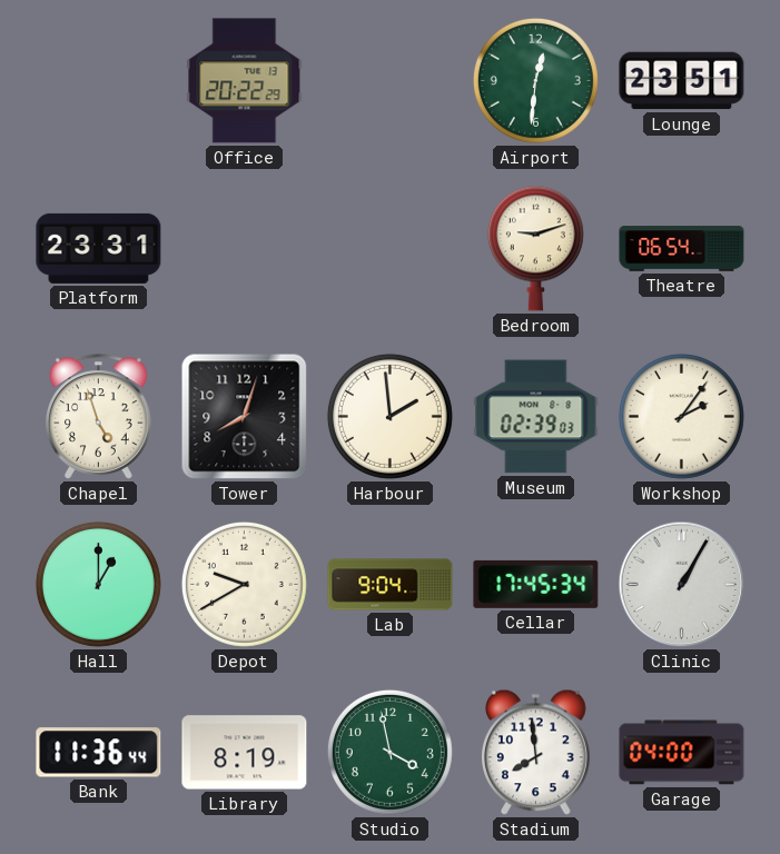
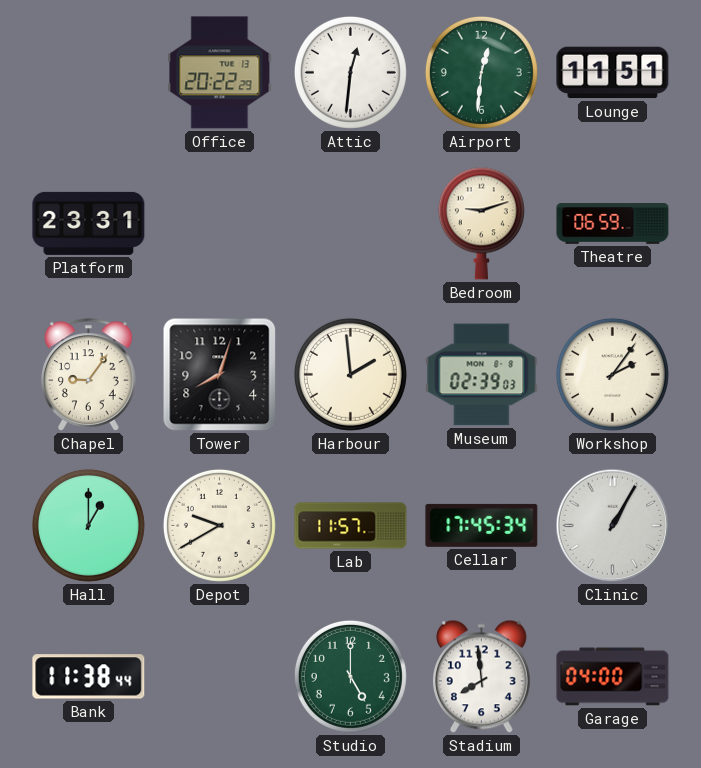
Attic: none -> 12:31 (350, 72)
Lounge: 23:51 -> 11:51 (613, 73)
Theatre: 06:54 -> 06:59 (613, 224)
Chapel: 4:57 -> 9:06 (89, 375)
Lab: 9:04 -> 11:57 (351, 526)
Bank: 11:36 -> 11:38 (89, 677)
Library: 8:19 -> none (245, 753)
Studio: 3:58 -> 5:00 (350, 676)
